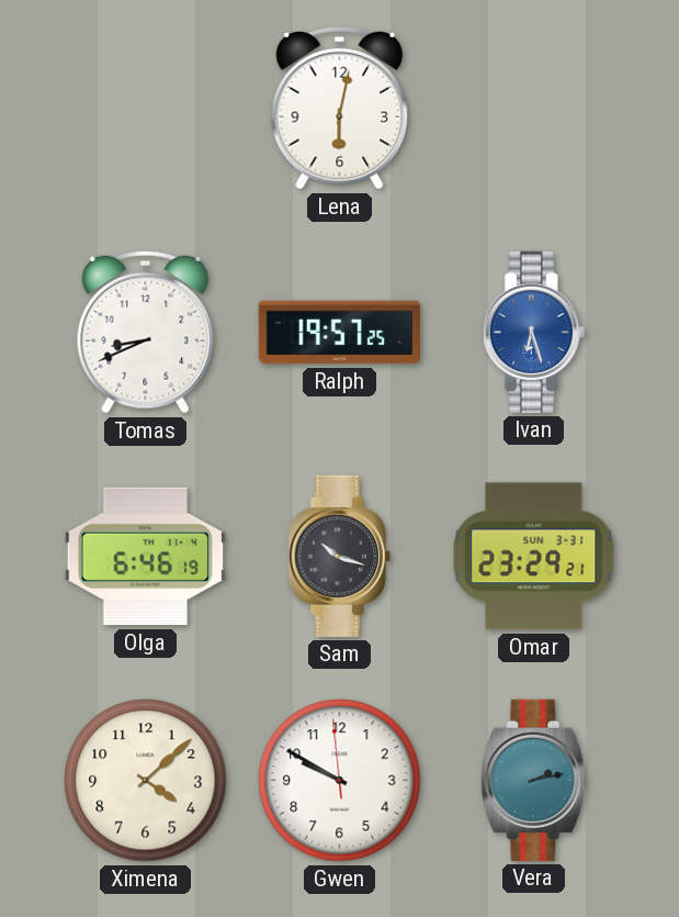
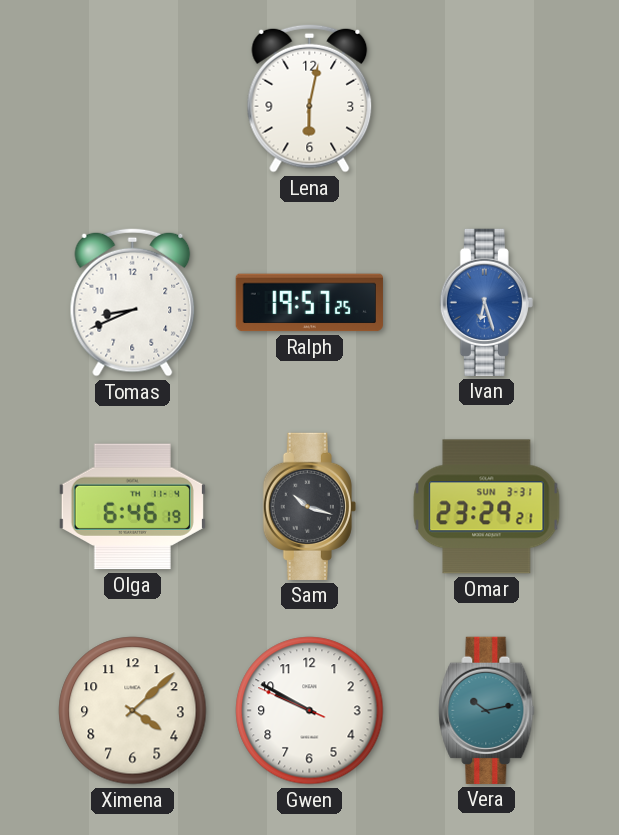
Gwen: 9:49:59 -> 9:49:49 (310, 711)
Vera: 2:13 -> 10:13 (487, 710)
